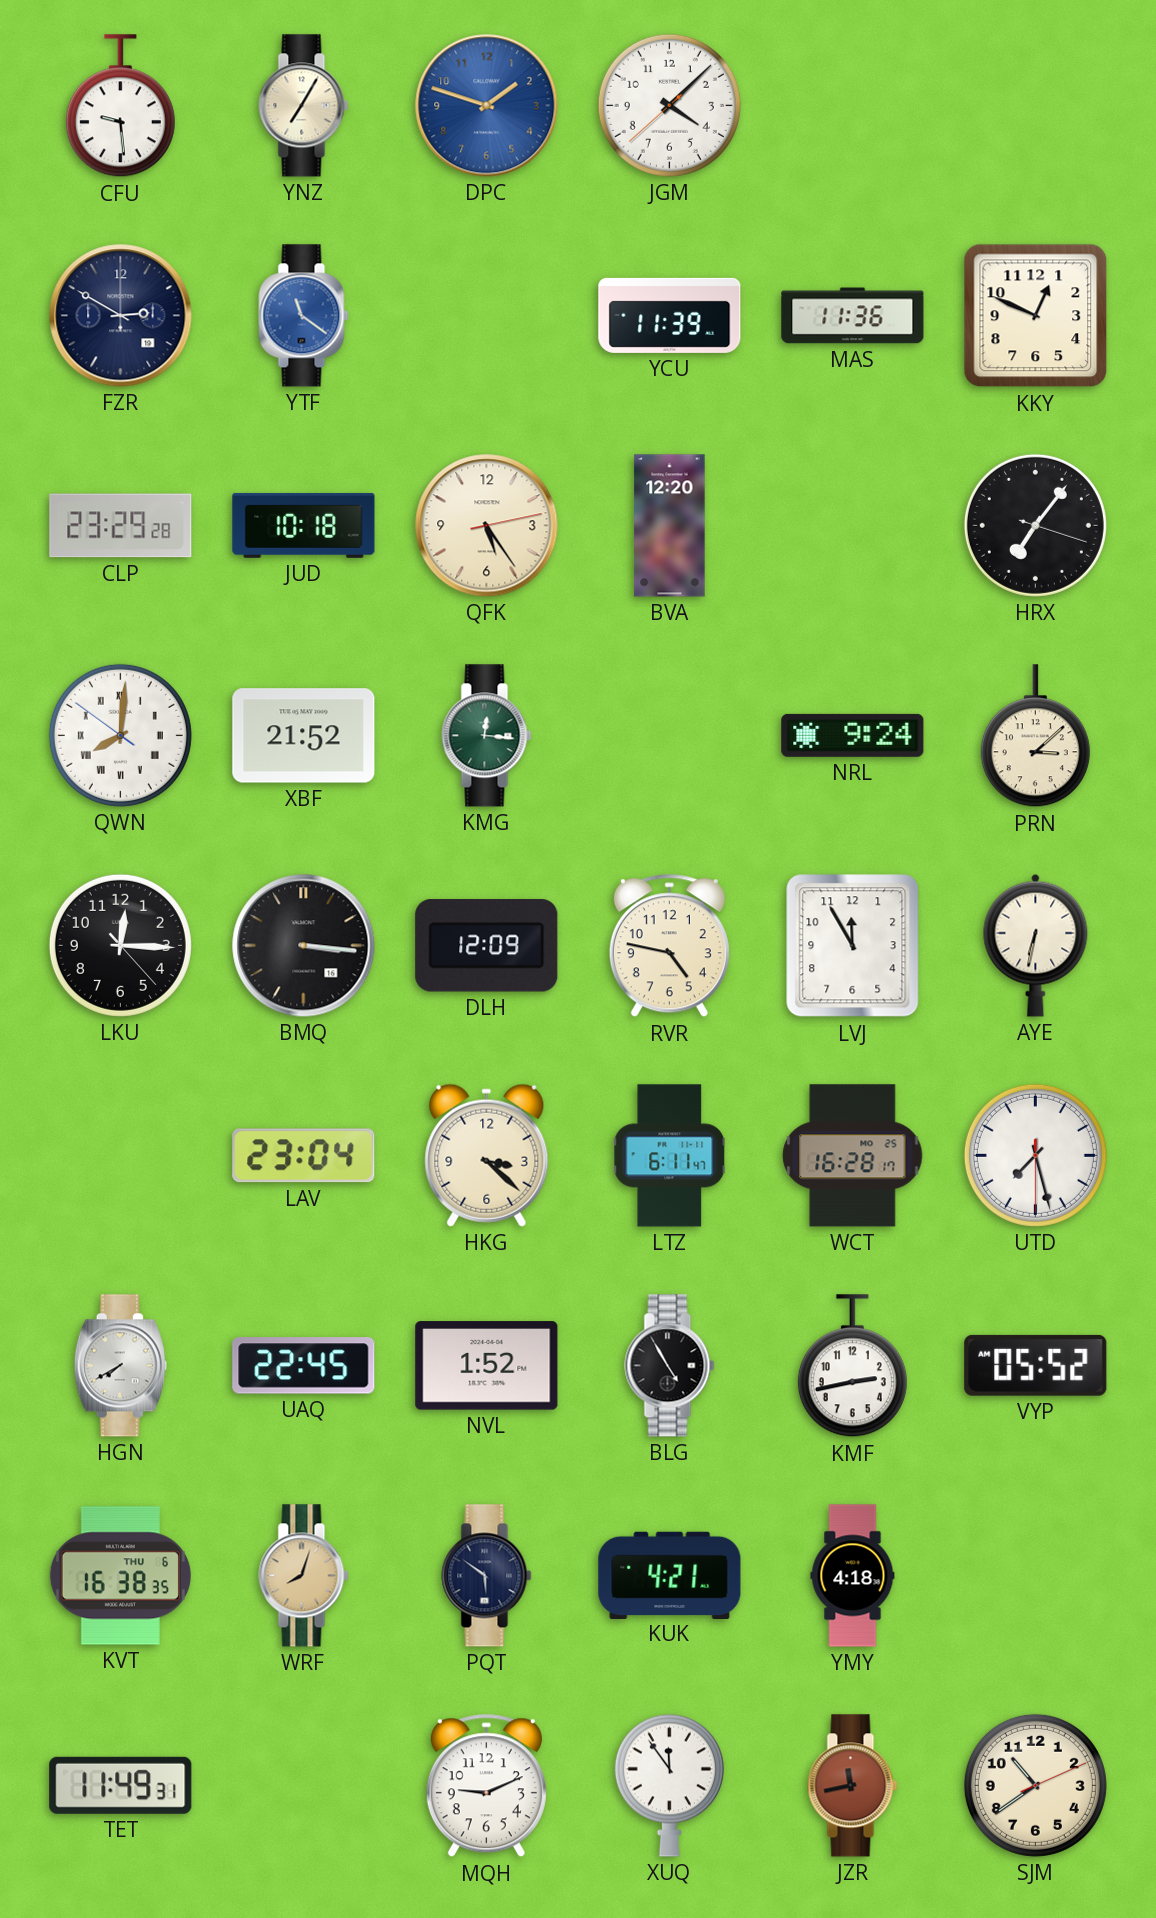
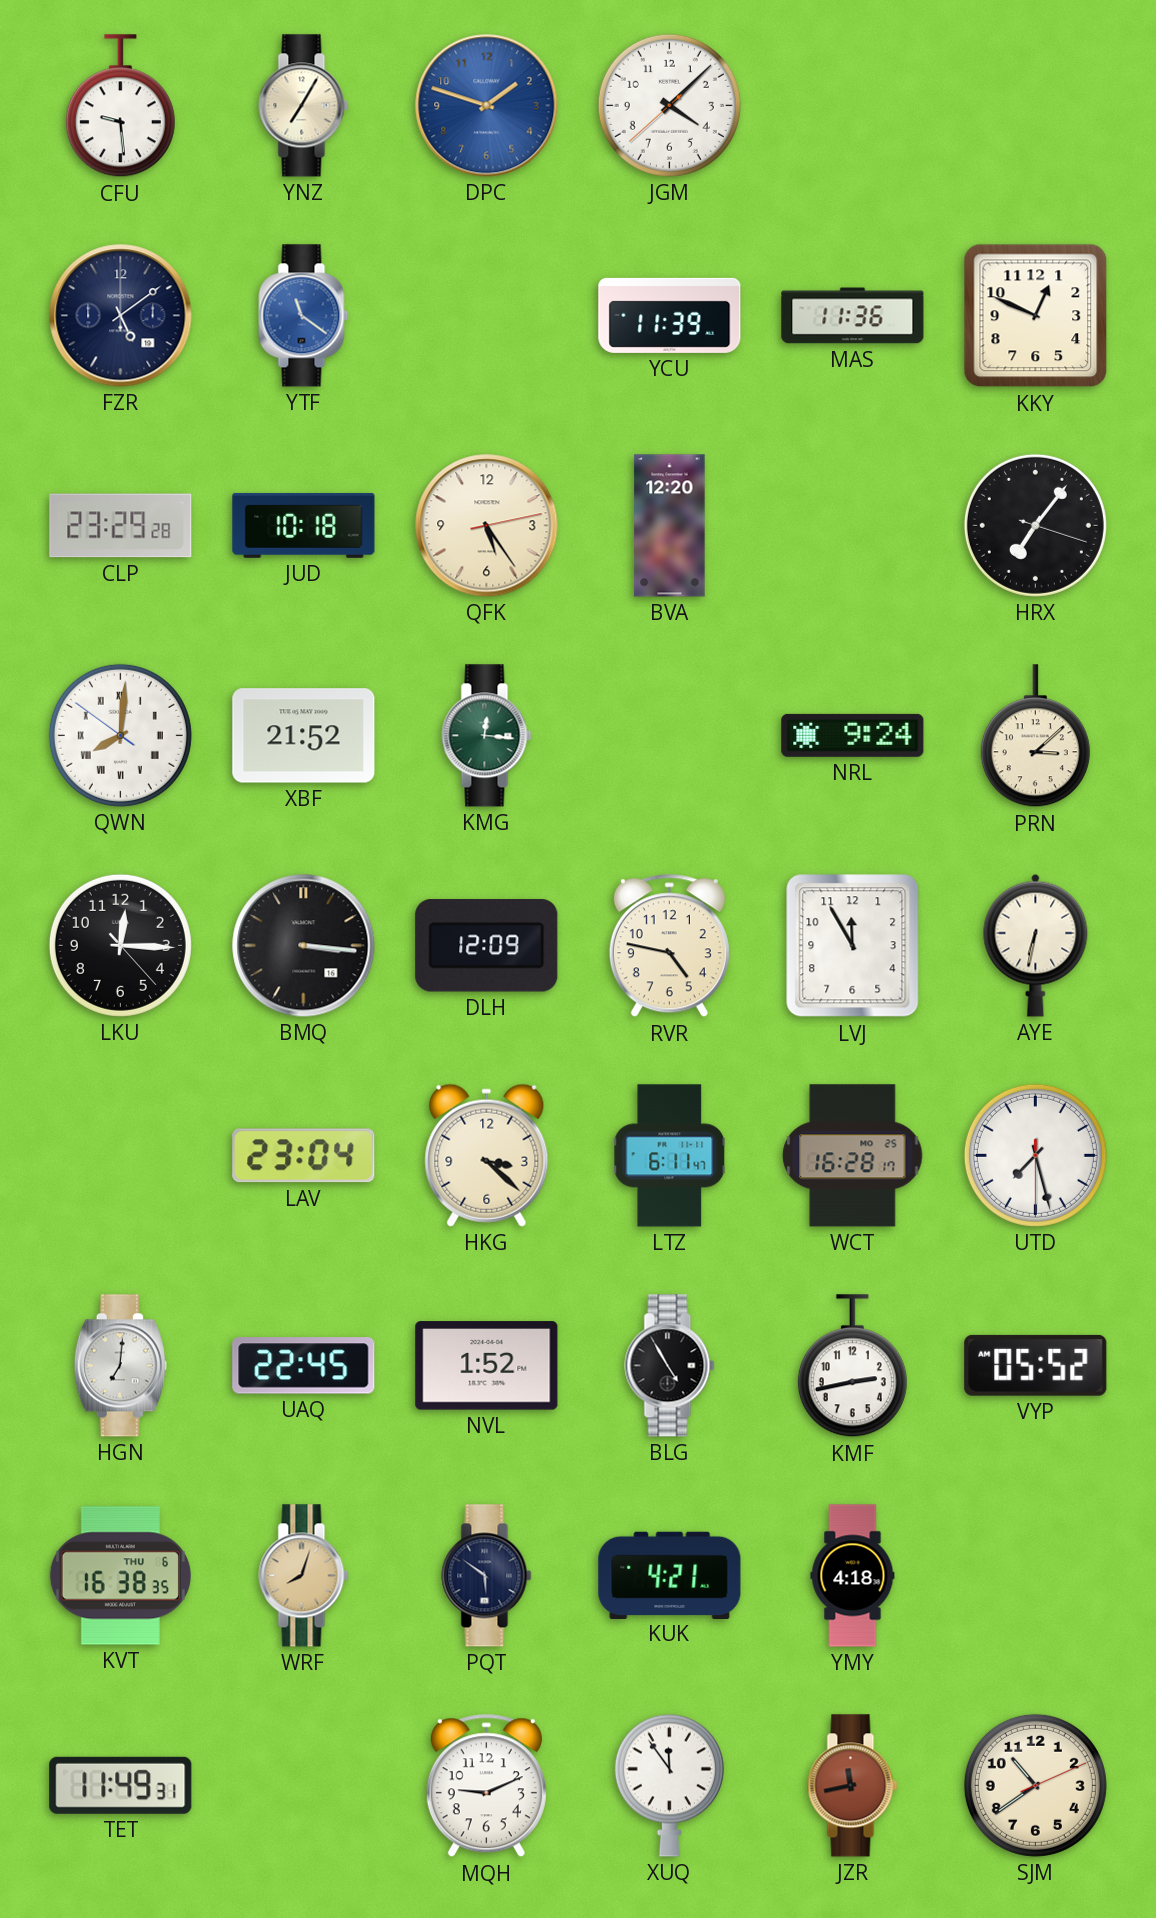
FZR: 2:50 -> 5:09 (121, 316)
HGN: 7:40 -> 7:01 (120, 1366)
